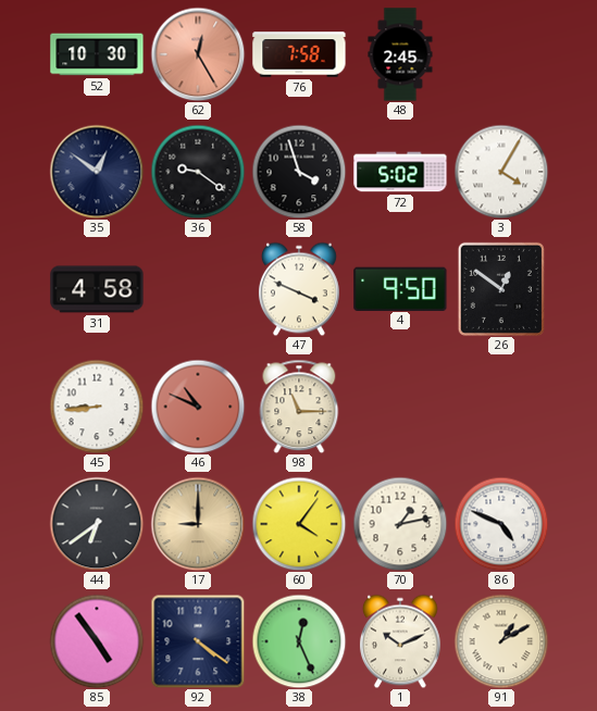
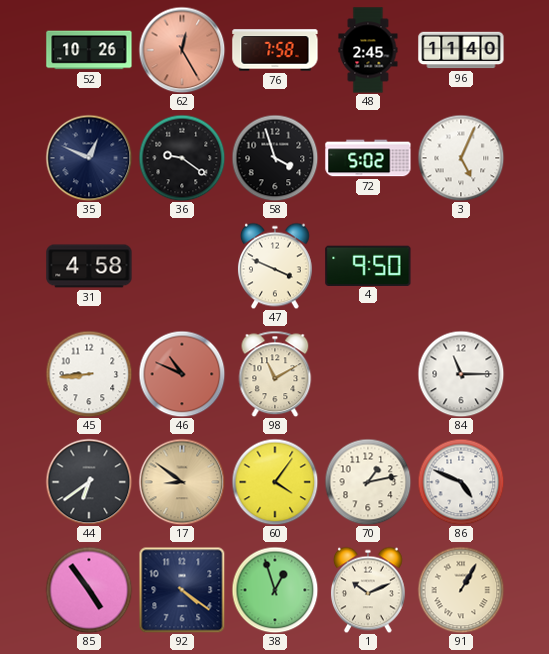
52: 10:30 -> 10:26 (89, 50)
96: none -> 11:40 (461, 50)
35: 12:51 -> 12:49 (89, 158)
3: 4:05 -> 5:04 (461, 158)
26: 12:51 -> none (501, 289)
98: 11:15 -> 11:10 (275, 374)
84: none -> 11:15 (461, 374)
17: 9:00 -> 8:51 (182, 482)
38: 12:26 -> 12:57 (275, 590)
91: 1:10 -> 1:05 (461, 590)
